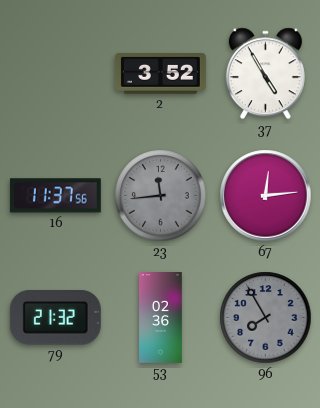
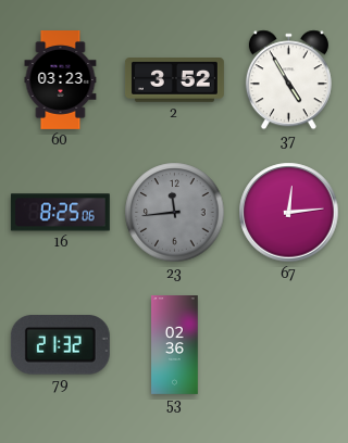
60: none -> 03:23 (61, 80)
16: 11:37 -> 8:25 (60, 213)
96: 7:55 -> none (266, 318)
